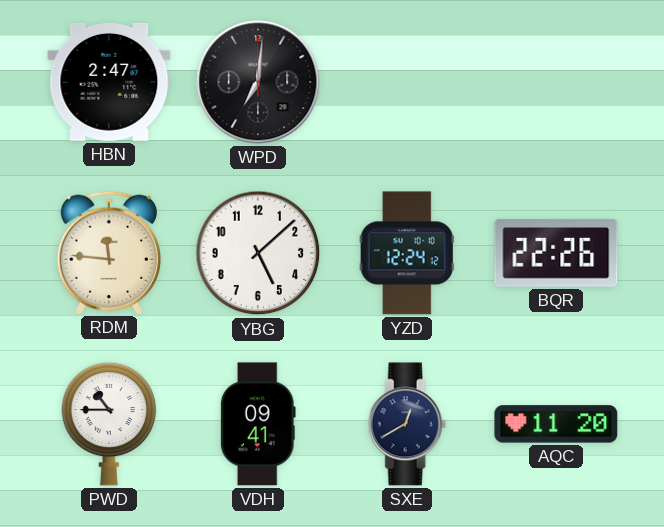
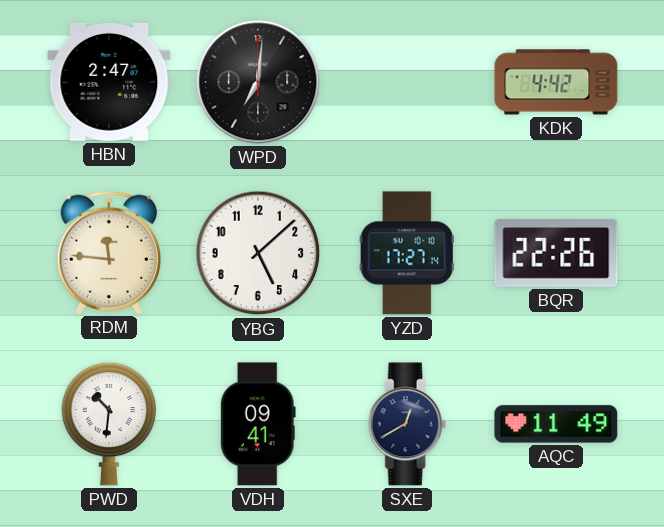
KDK: none -> 4:42 (556, 82)
YZD: 12:24 -> 17:27 (407, 253)
PWD: 10:45 -> 10:31 (109, 424)
AQC: 11:20 -> 11:49 (556, 424)
